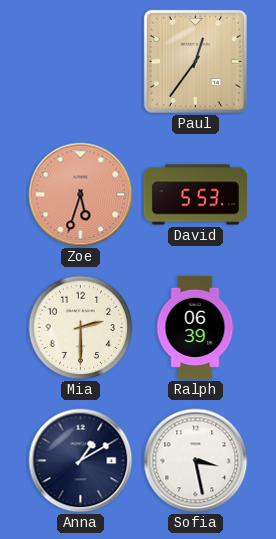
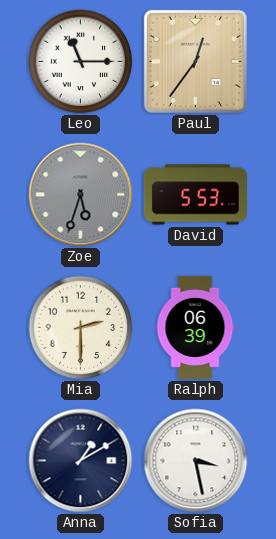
Leo: none -> 11:15 (81, 62)
Zoe dial: salmon -> grey (81, 195)
